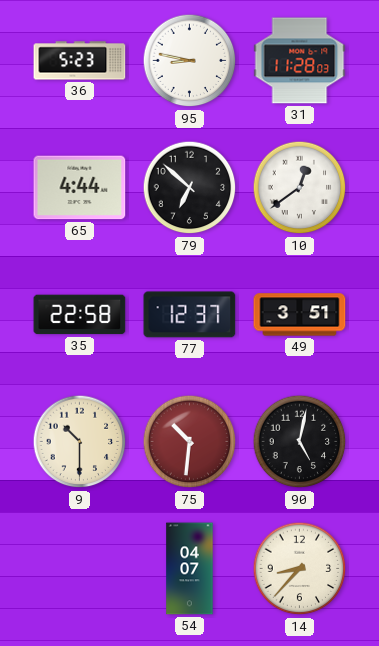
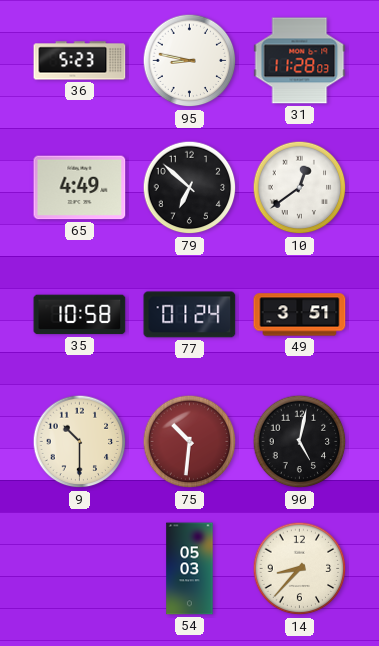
65: 4:44 -> 4:49 (80, 188)
35: 22:58 -> 10:58 (80, 315)
77: 12:37 -> 01:24 (190, 315)
54: 04:07 -> 05:03 (190, 569)
